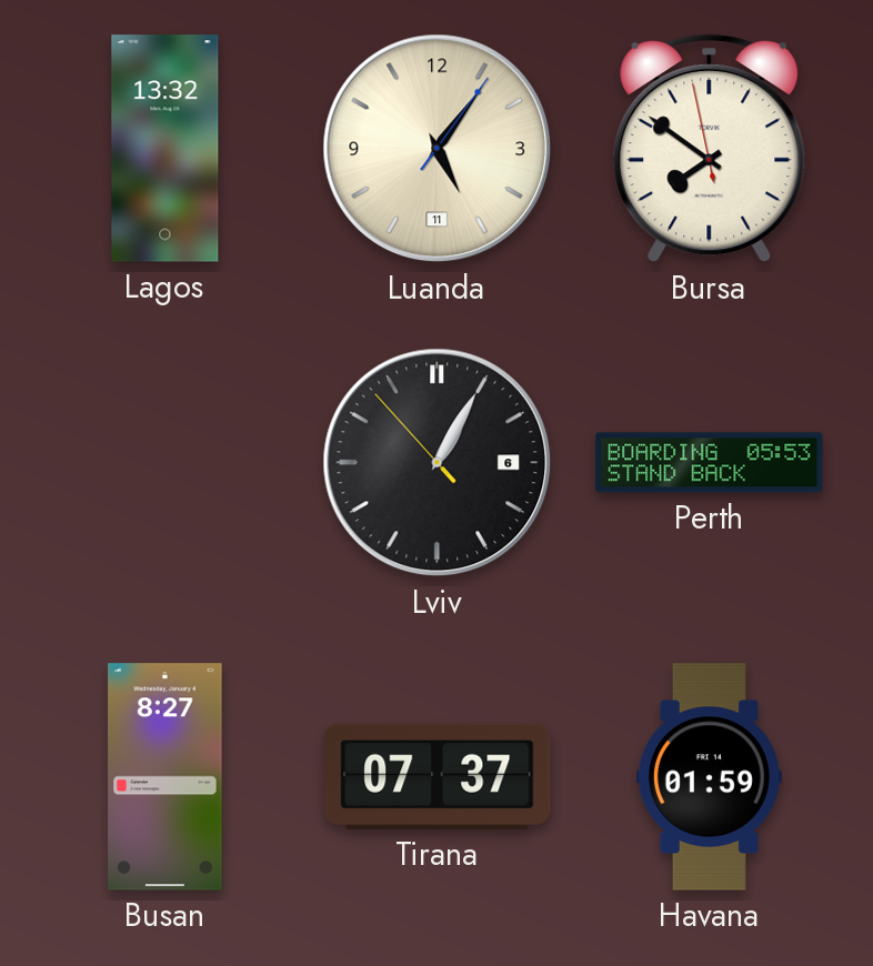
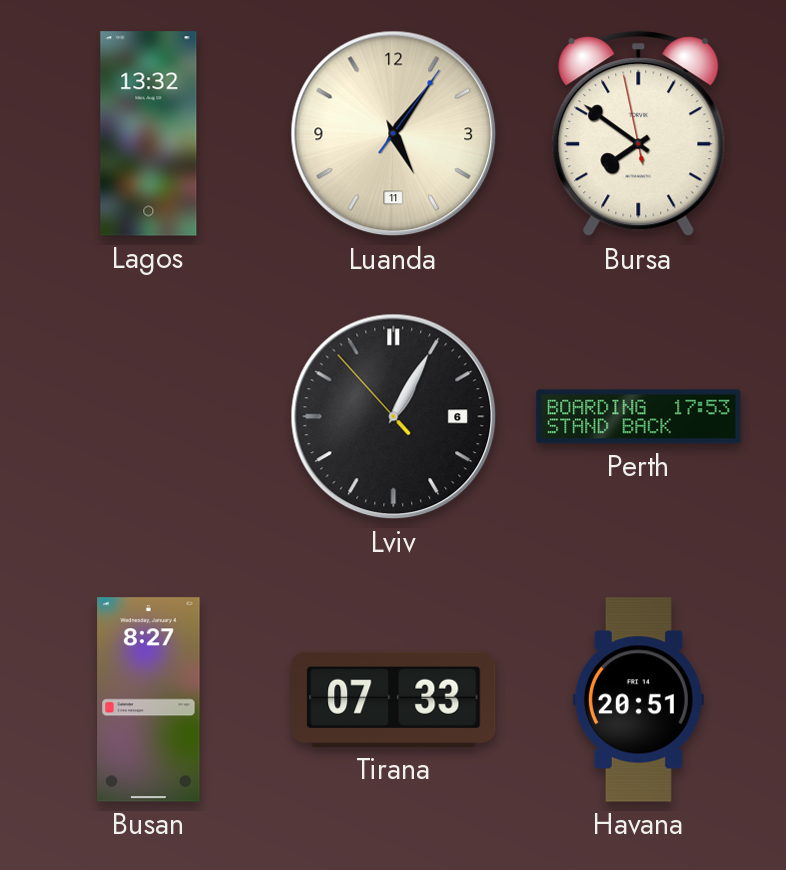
Perth: 05:53 -> 17:53 (639, 417)
Tirana: 07:37 -> 07:33 (394, 699)
Havana: 01:59 -> 20:51 (638, 700)
